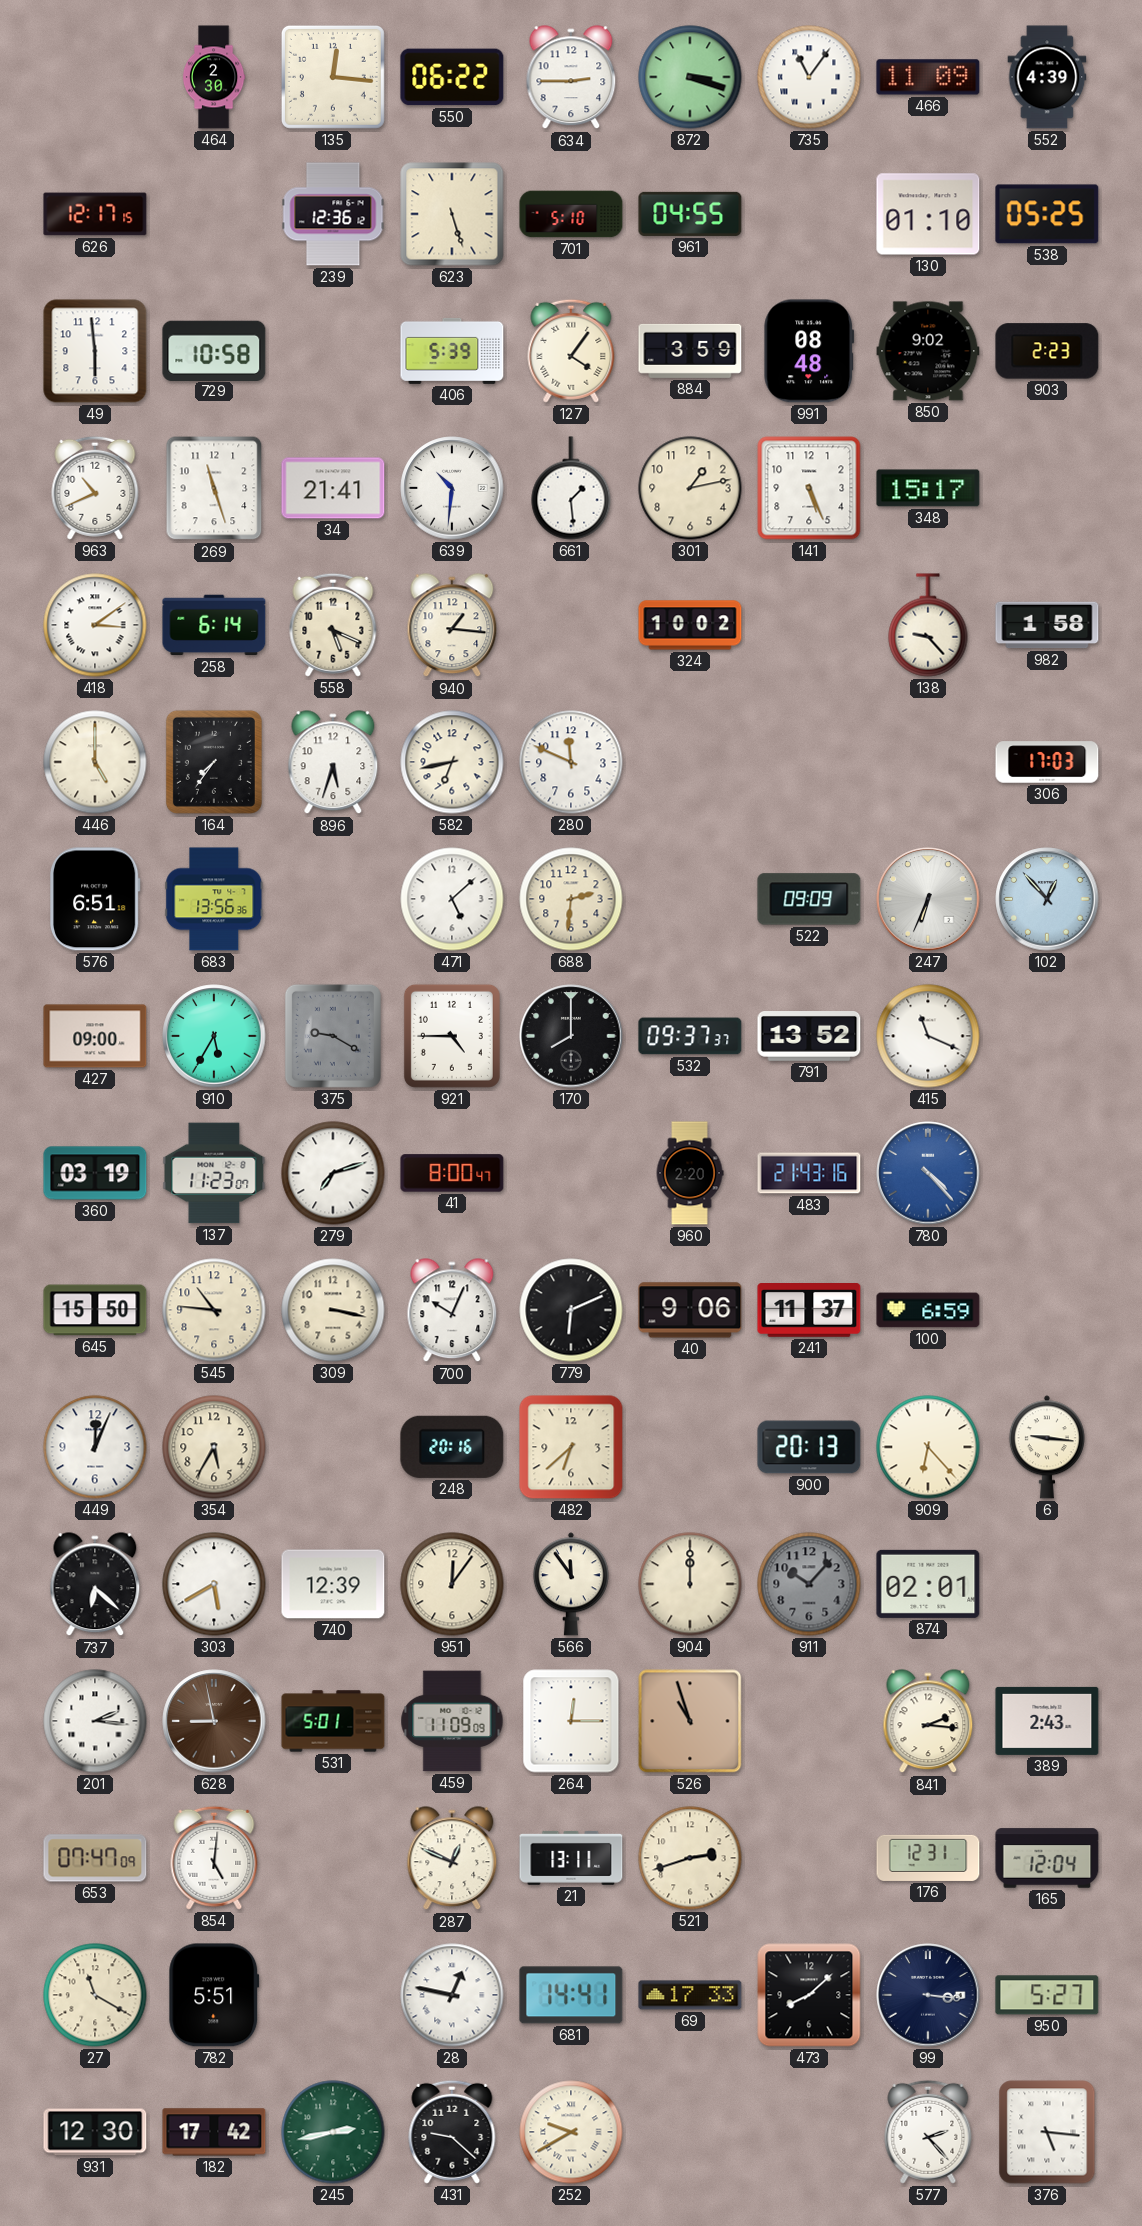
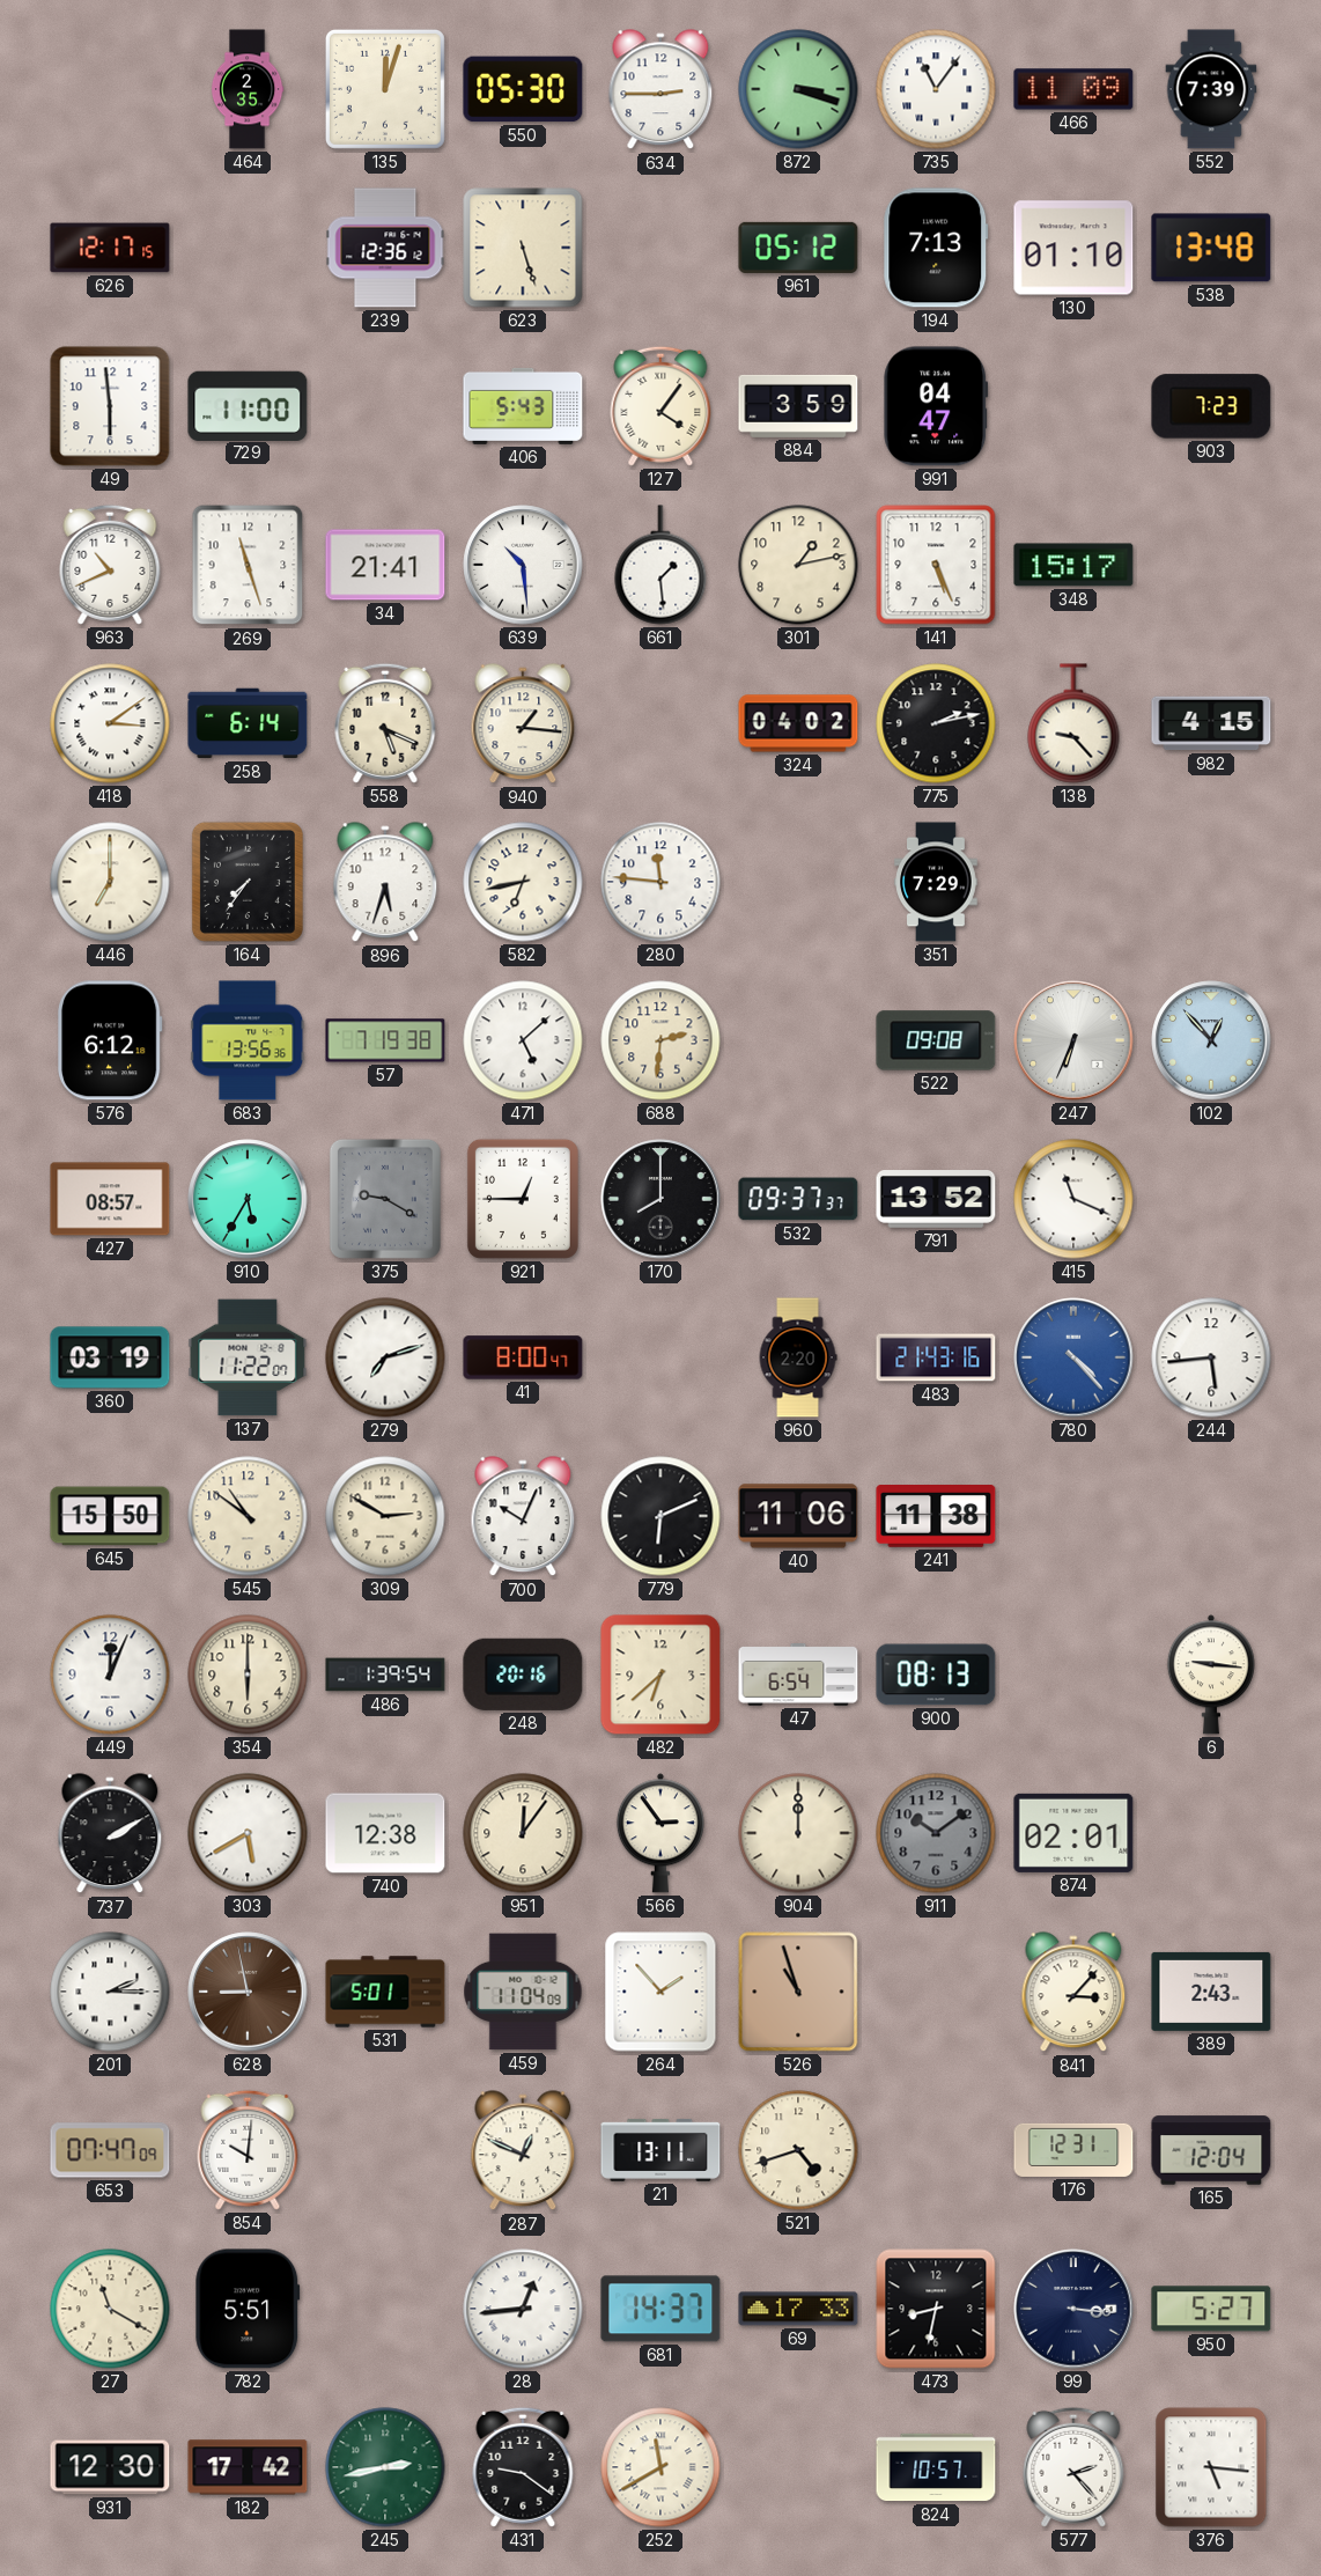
464: 2:30 -> 2:35 (248, 89)
135: 12:16 -> 12:03 (385, 89)
550: 06:22 -> 05:30 (523, 89)
552: 4:39 -> 7:39 (1211, 89)
701: 5:10 -> none (571, 214)
961: 04:55 -> 05:12 (798, 248)
194: none -> 7:13 (936, 248)
538: 05:25 -> 13:48 (1211, 248)
729: 10:58 -> 11:00 (248, 405)
406: 5:39 -> 5:43 (523, 406)
991: 08:48 -> 04:47 (936, 406)
850: 9:02 -> none (928, 351)
903: 2:23 -> 7:23 (1211, 406)
639: 10:31 -> 10:29 (523, 565)
324: 10:02 -> 04:02 (798, 723)
775: none -> 2:13 (936, 723)
982: 1:58 -> 4:15 (1211, 723)
446: 5:00 -> 7:00 (110, 882)
280: 11:49 -> 11:46 (660, 882)
351: none -> 7:29 (936, 882)
306: 17:03 -> none (1047, 762)
576: 6:51 -> 6:12 (111, 1040)
57: none -> 7:19 (385, 1040)
522: 09:09 -> 09:08 (936, 1040)
427: 09:00 -> 08:57 (110, 1199)
921: 4:45 -> 12:45 (523, 1199)
137: 11:23 -> 11:22 (248, 1357)
244: none -> 5:44 (1211, 1357)
545: 10:46 -> 10:51 (248, 1516)
309: 3:17 -> 2:50 (385, 1516)
40: 9:06 -> 11:06 (798, 1516)
241: 11:37 -> 11:38 (936, 1517)
100: 6:59 -> none (928, 1310)
354: 5:35 -> 6:00 (248, 1675)
486: none -> 1:39 (385, 1675)
47: none -> 6:54 (798, 1676)
900: 20:13 -> 08:13 (936, 1675)
909: 6:23 -> none (928, 1447)
737: 6:22 -> 2:10 (110, 1834)
740: 12:39 -> 12:38 (385, 1833)
566: 11:54 -> 2:54 (660, 1833)
911: 10:07 -> 10:09 (936, 1833)
201: 2:16 -> 2:15 (110, 1992)
459: 11:09 -> 11:04 (523, 1992)
264: 12:15 -> 1:53 (660, 1992)
841: 2:16 -> 3:07 (1073, 1993)
854: 5:01 -> 10:01 (248, 2150)
521: 2:42 -> 4:42 (798, 2150)
28: 12:47 -> 12:44 (523, 2309)
681: 14:41 -> 14:37 (660, 2309)
473: 8:08 -> 8:32 (936, 2309)
431: 9:22 -> 9:21 (523, 2467)
252: 9:40 -> 11:40 (660, 2467)
824: none -> 10:57 (936, 2467)
